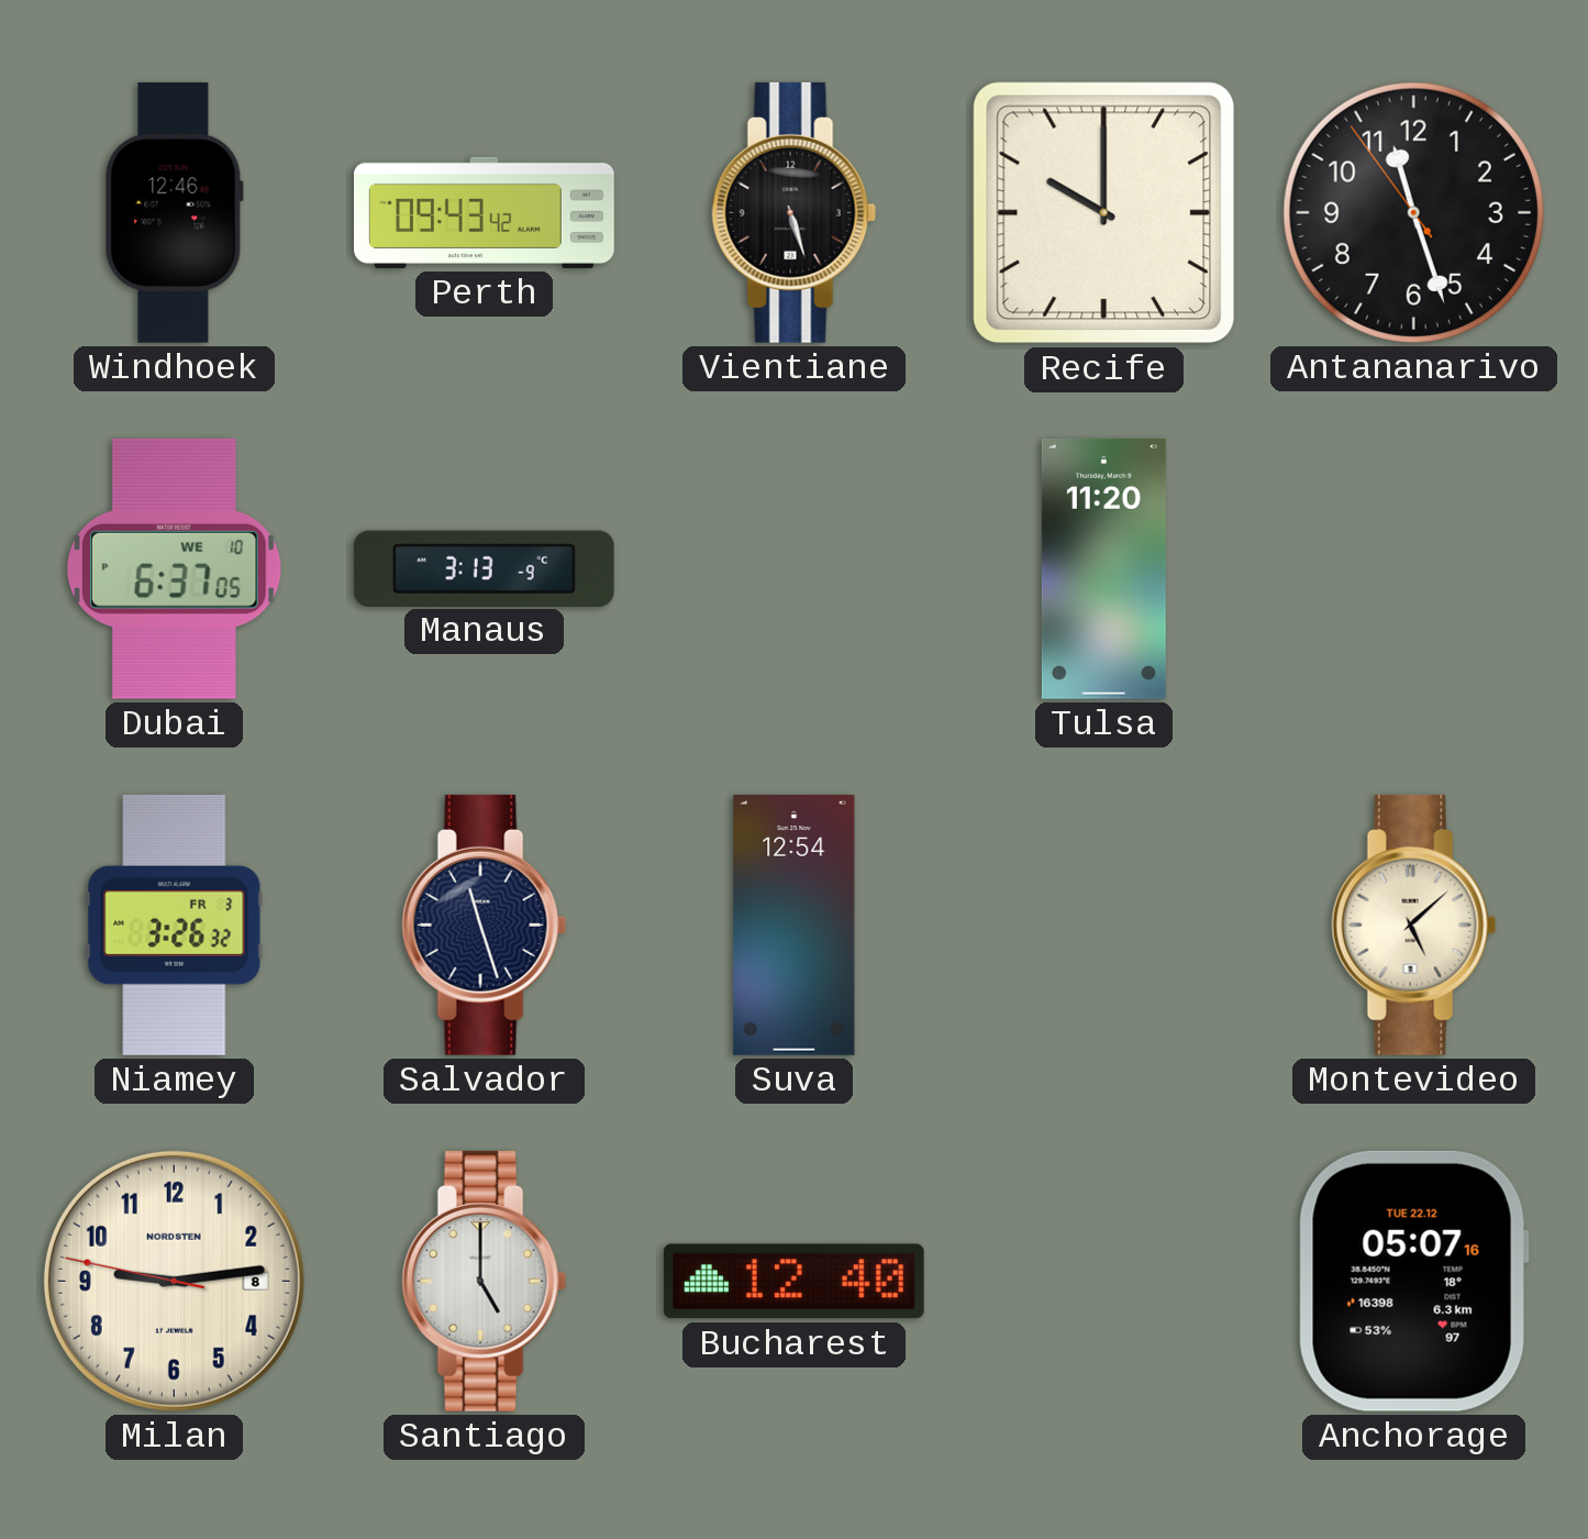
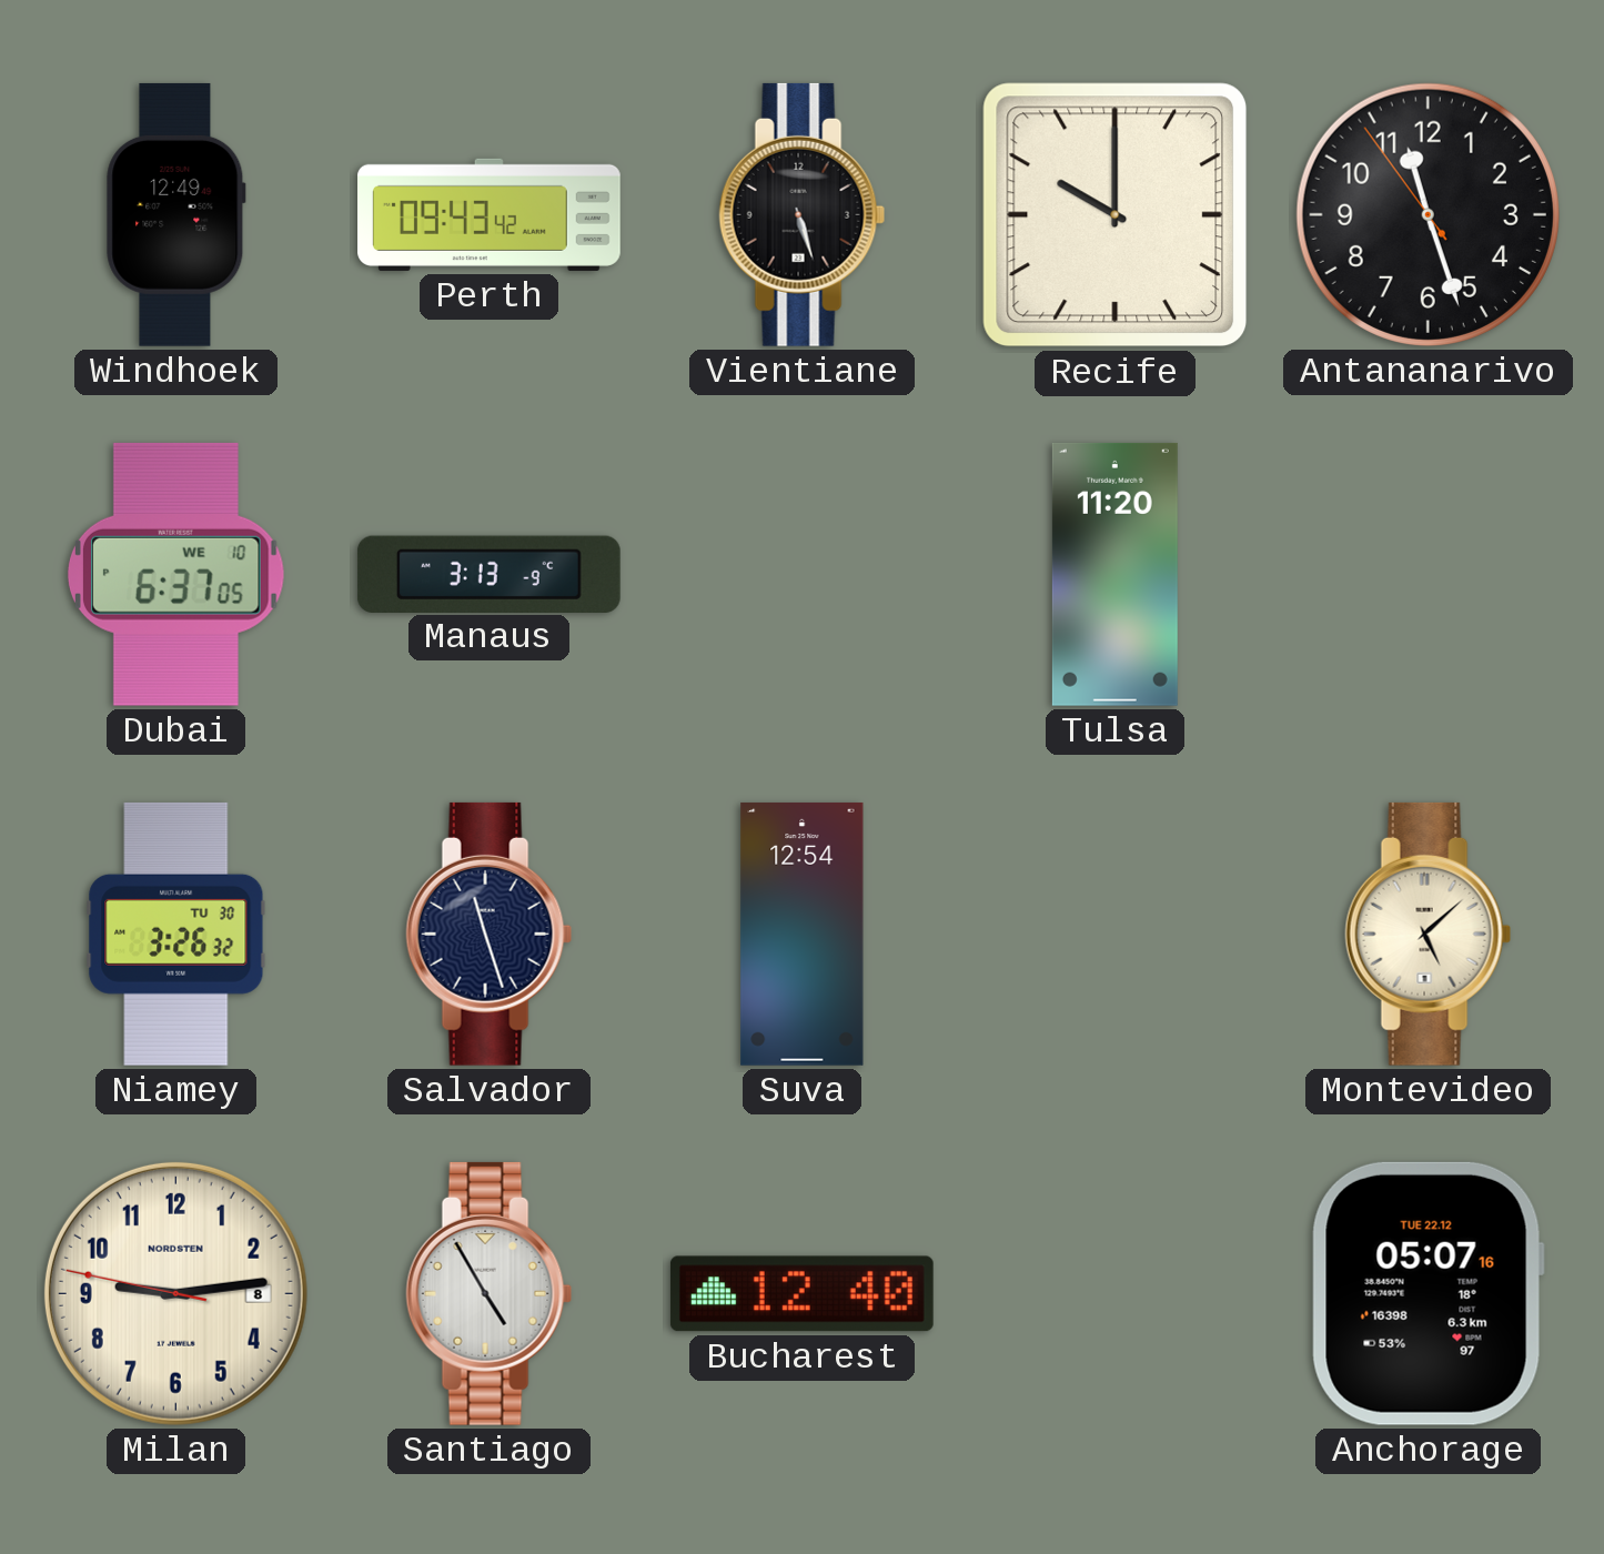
Windhoek: 12:46 -> 12:49 (175, 214)
Niamey date: FR 3 -> TU 30 (176, 934)
Santiago: 5:00 -> 4:55 (490, 1293)
